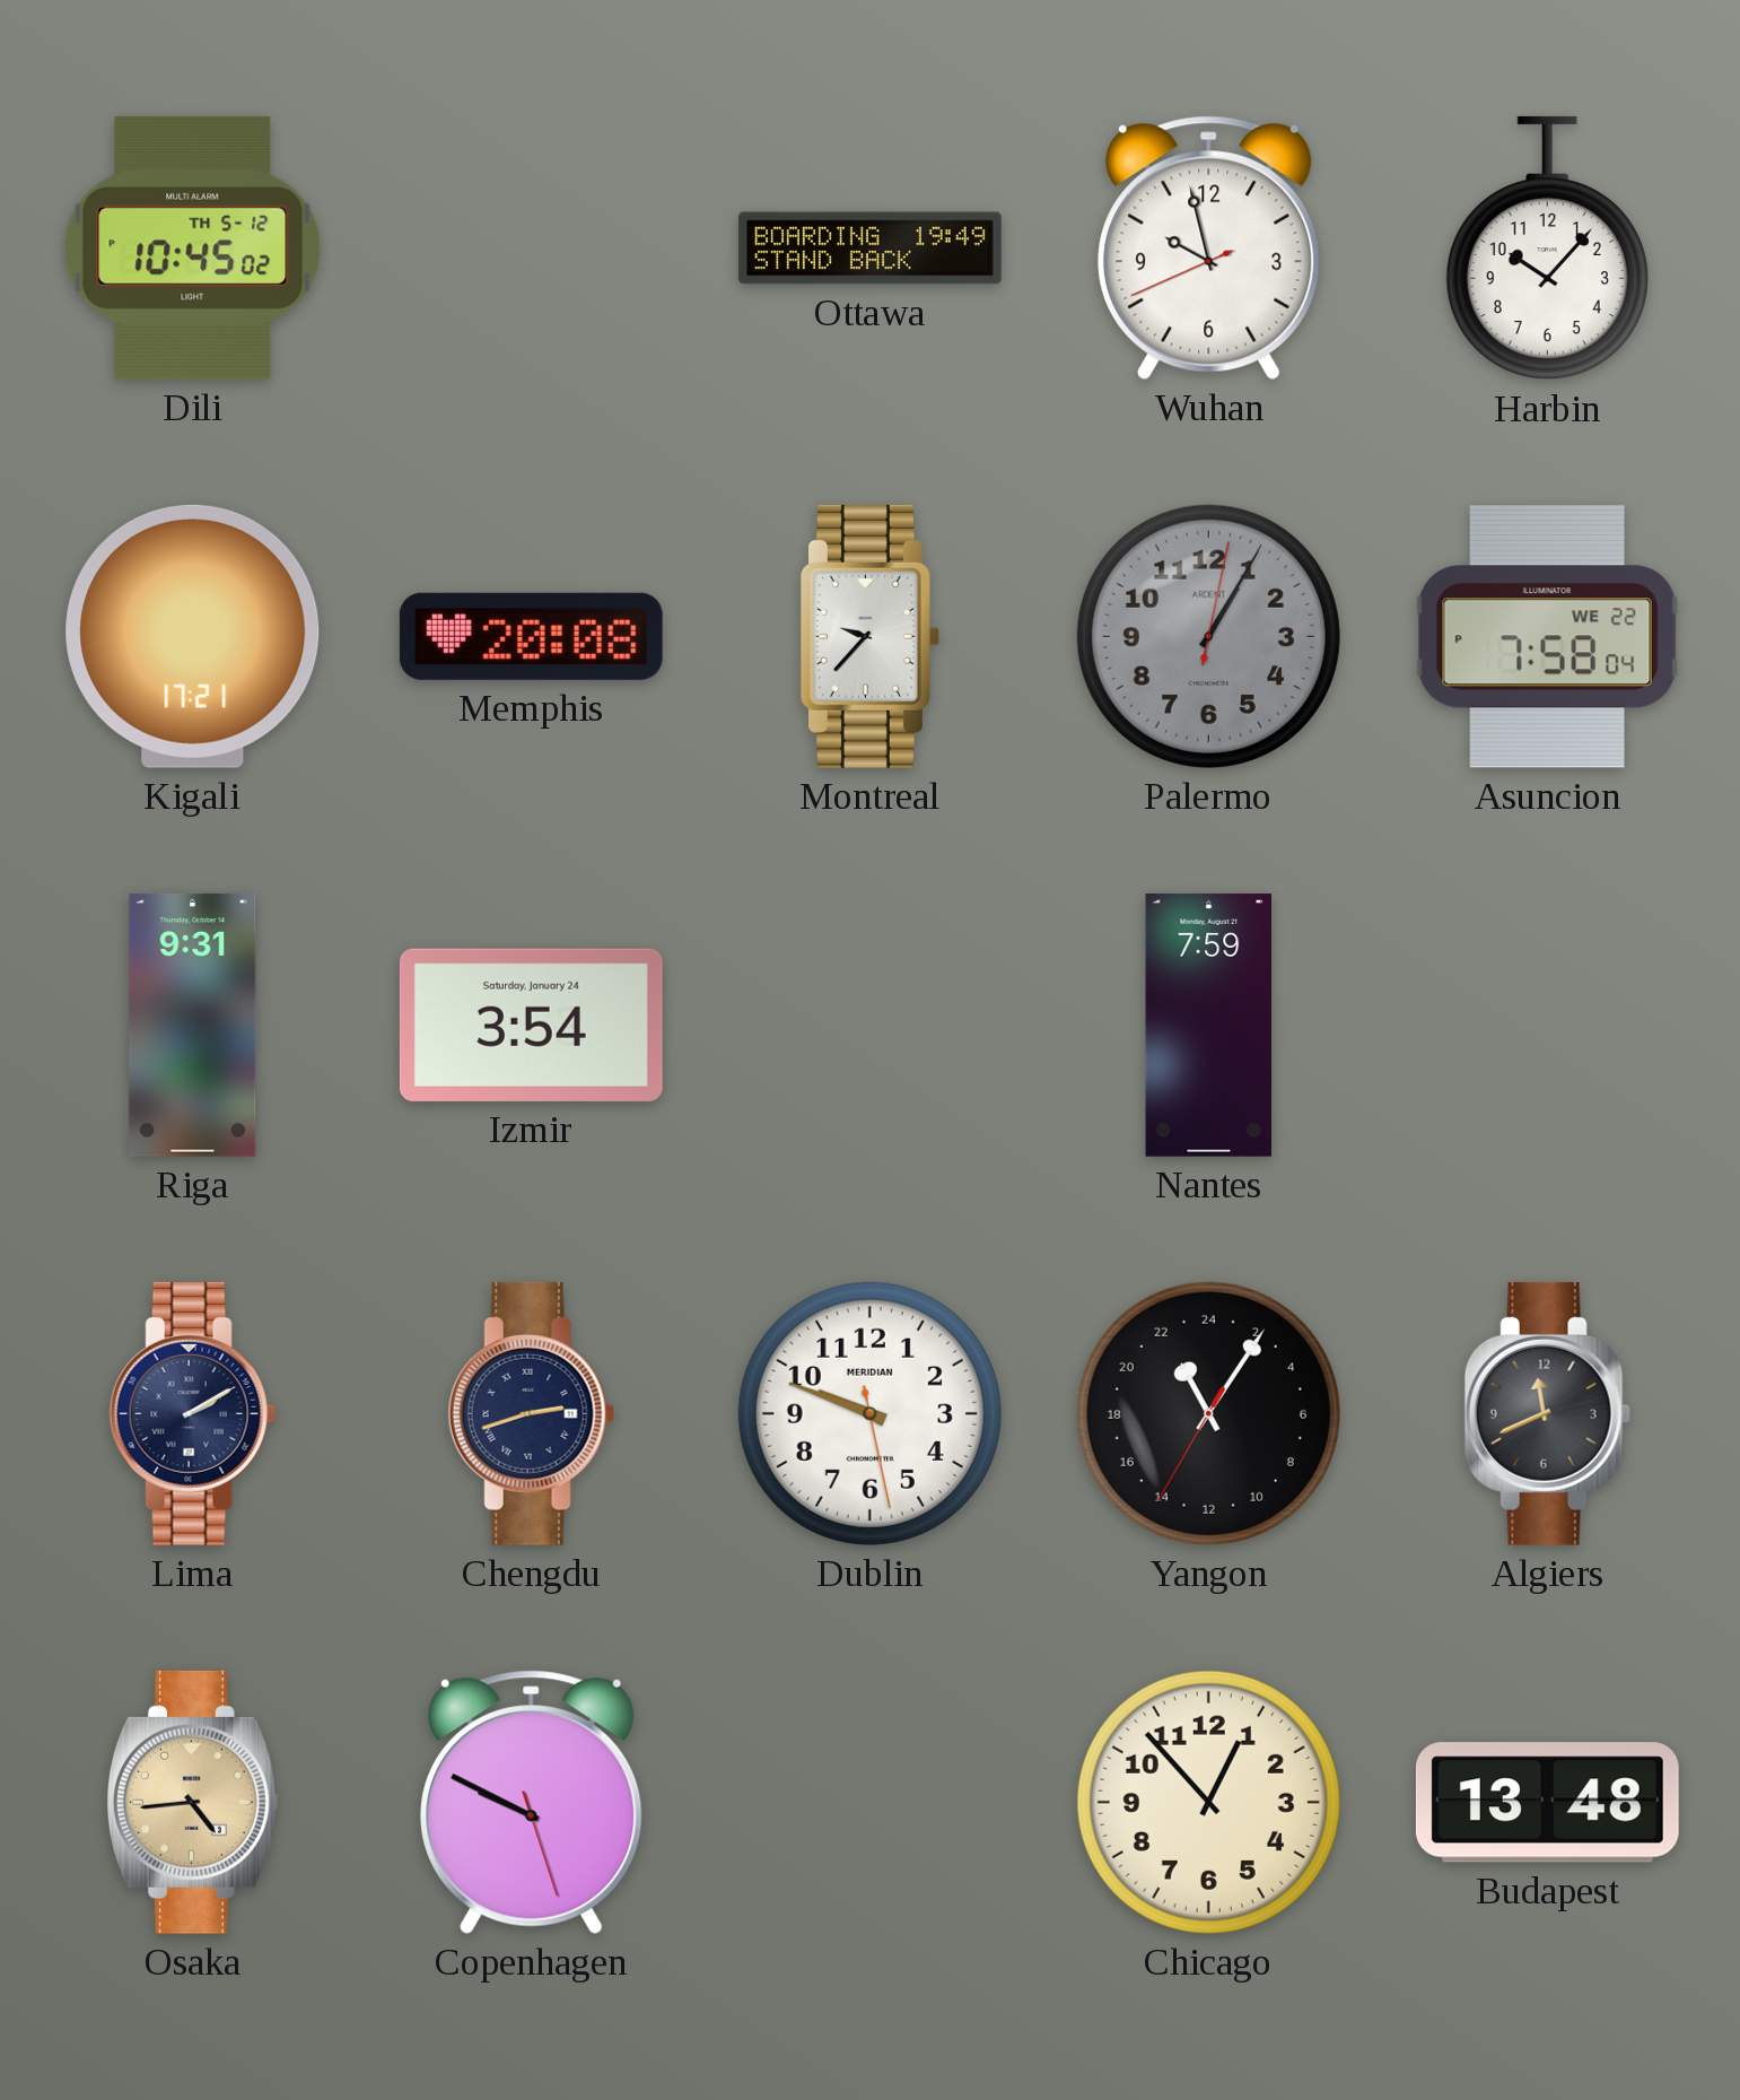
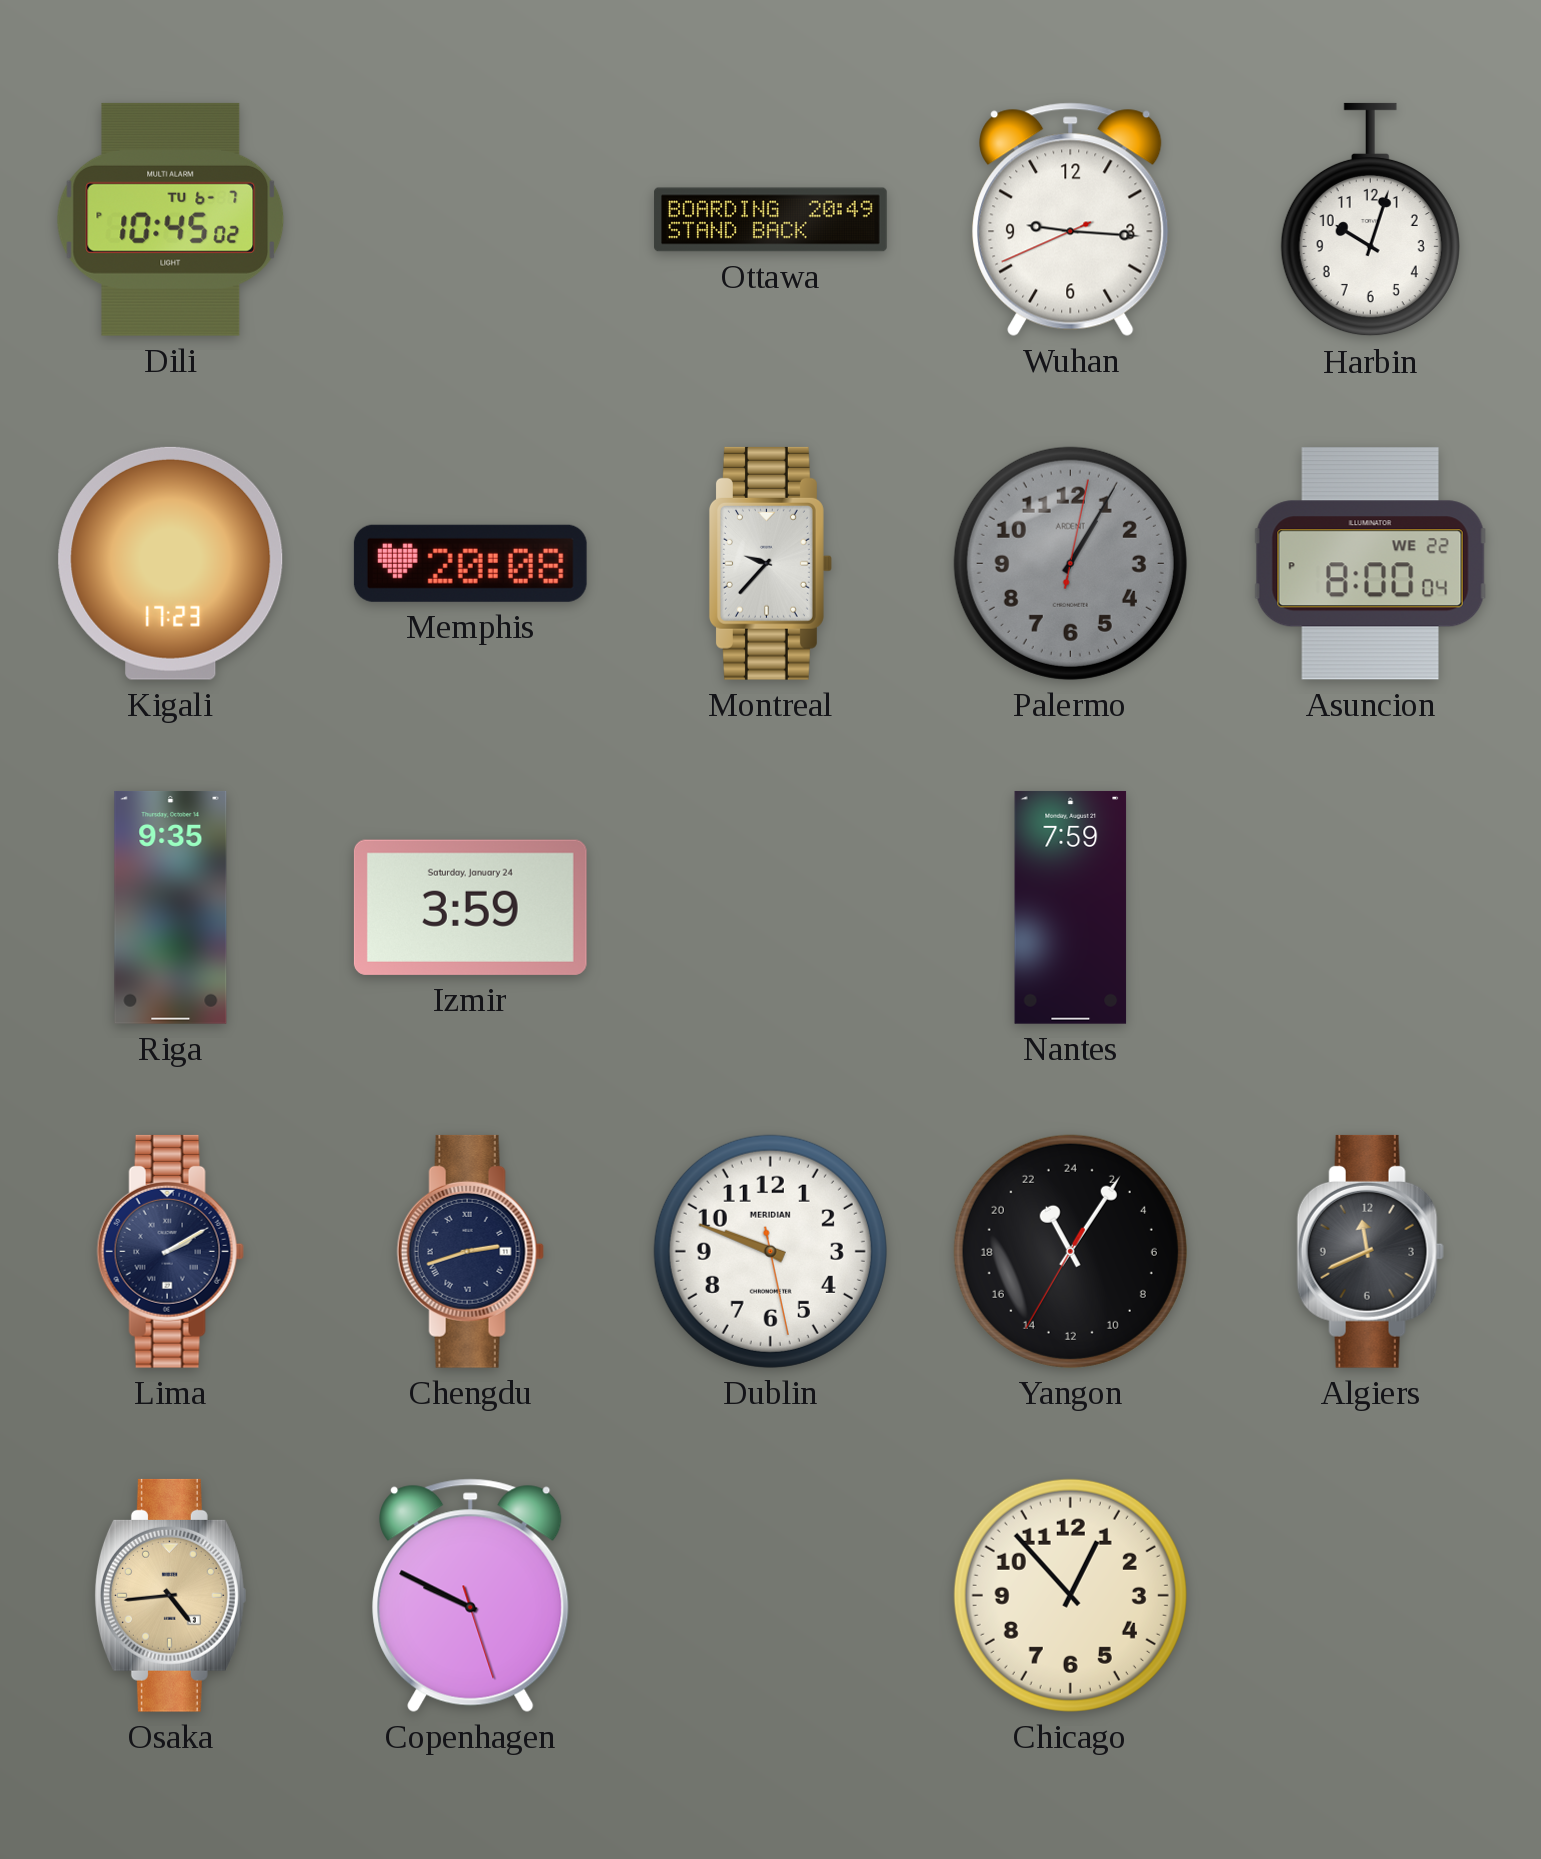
Dili date: TH 5-12 -> TU 6-7 (171, 219)
Ottawa: 19:49 -> 20:49 (771, 220)
Wuhan: 9:57 -> 9:15 (1071, 219)
Harbin: 10:07 -> 10:03 (1370, 220)
Kigali: 17:21 -> 17:23 (171, 563)
Asuncion: 7:58 -> 8:00 (1371, 564)
Riga: 9:31 -> 9:35 (171, 907)
Izmir: 3:54 -> 3:59 (470, 907)
Budapest: 13:48 -> none (1547, 1803)
